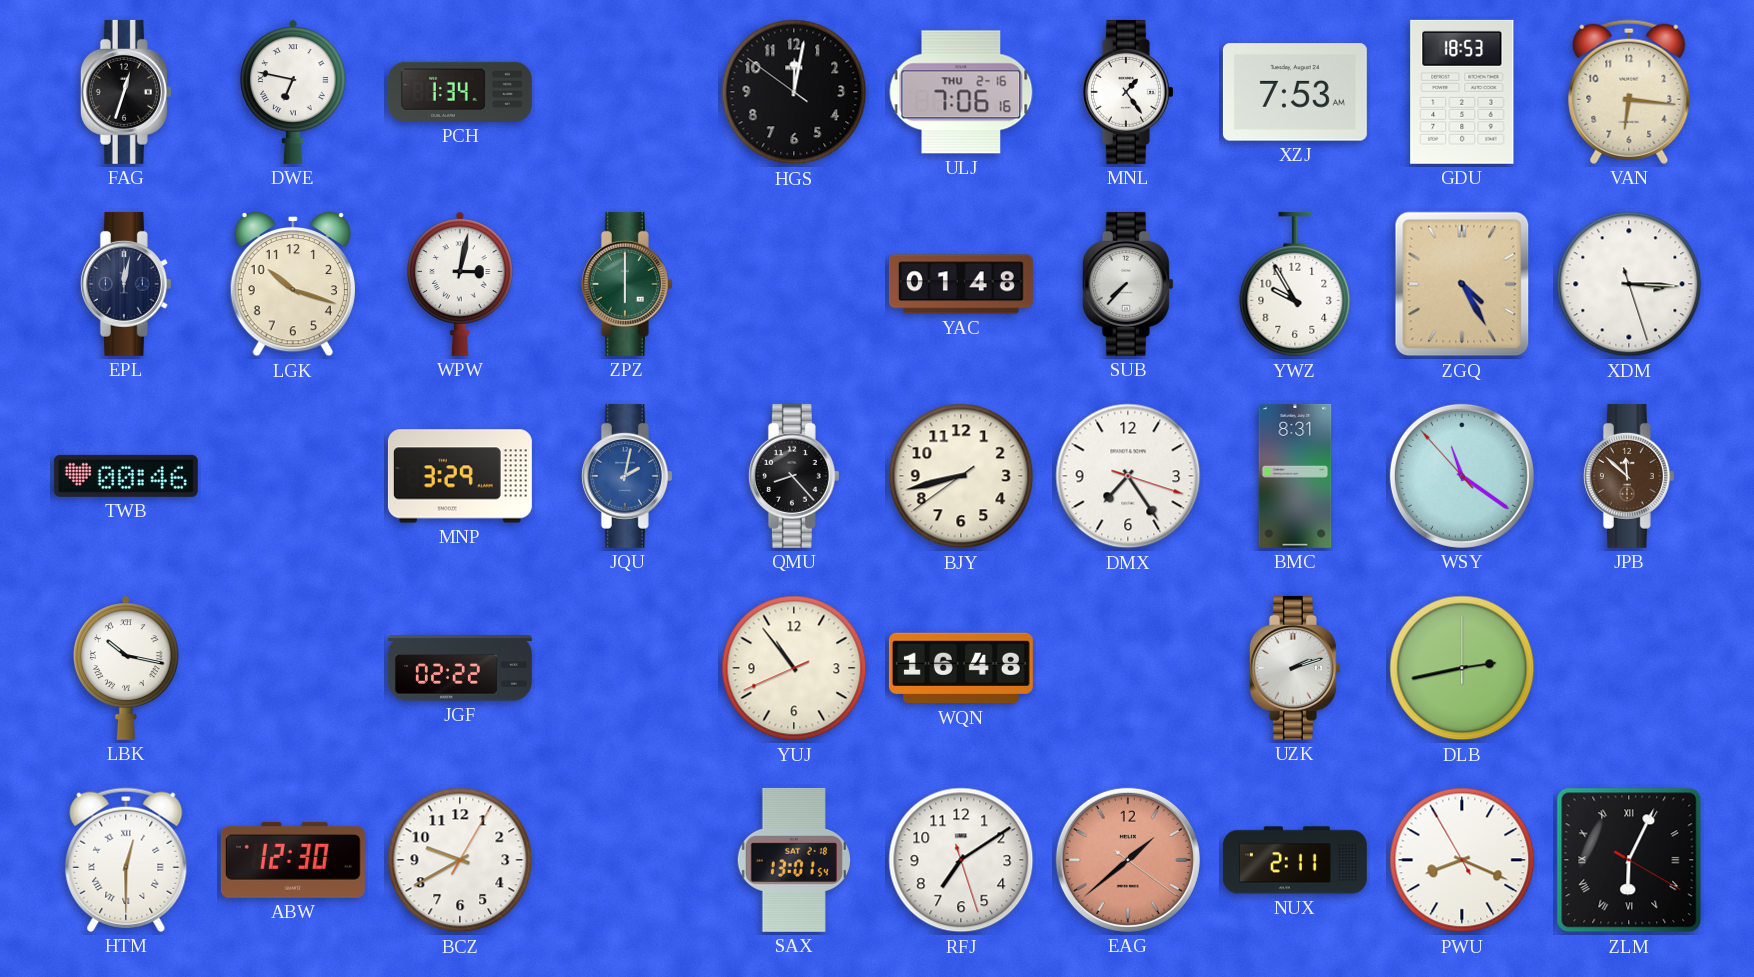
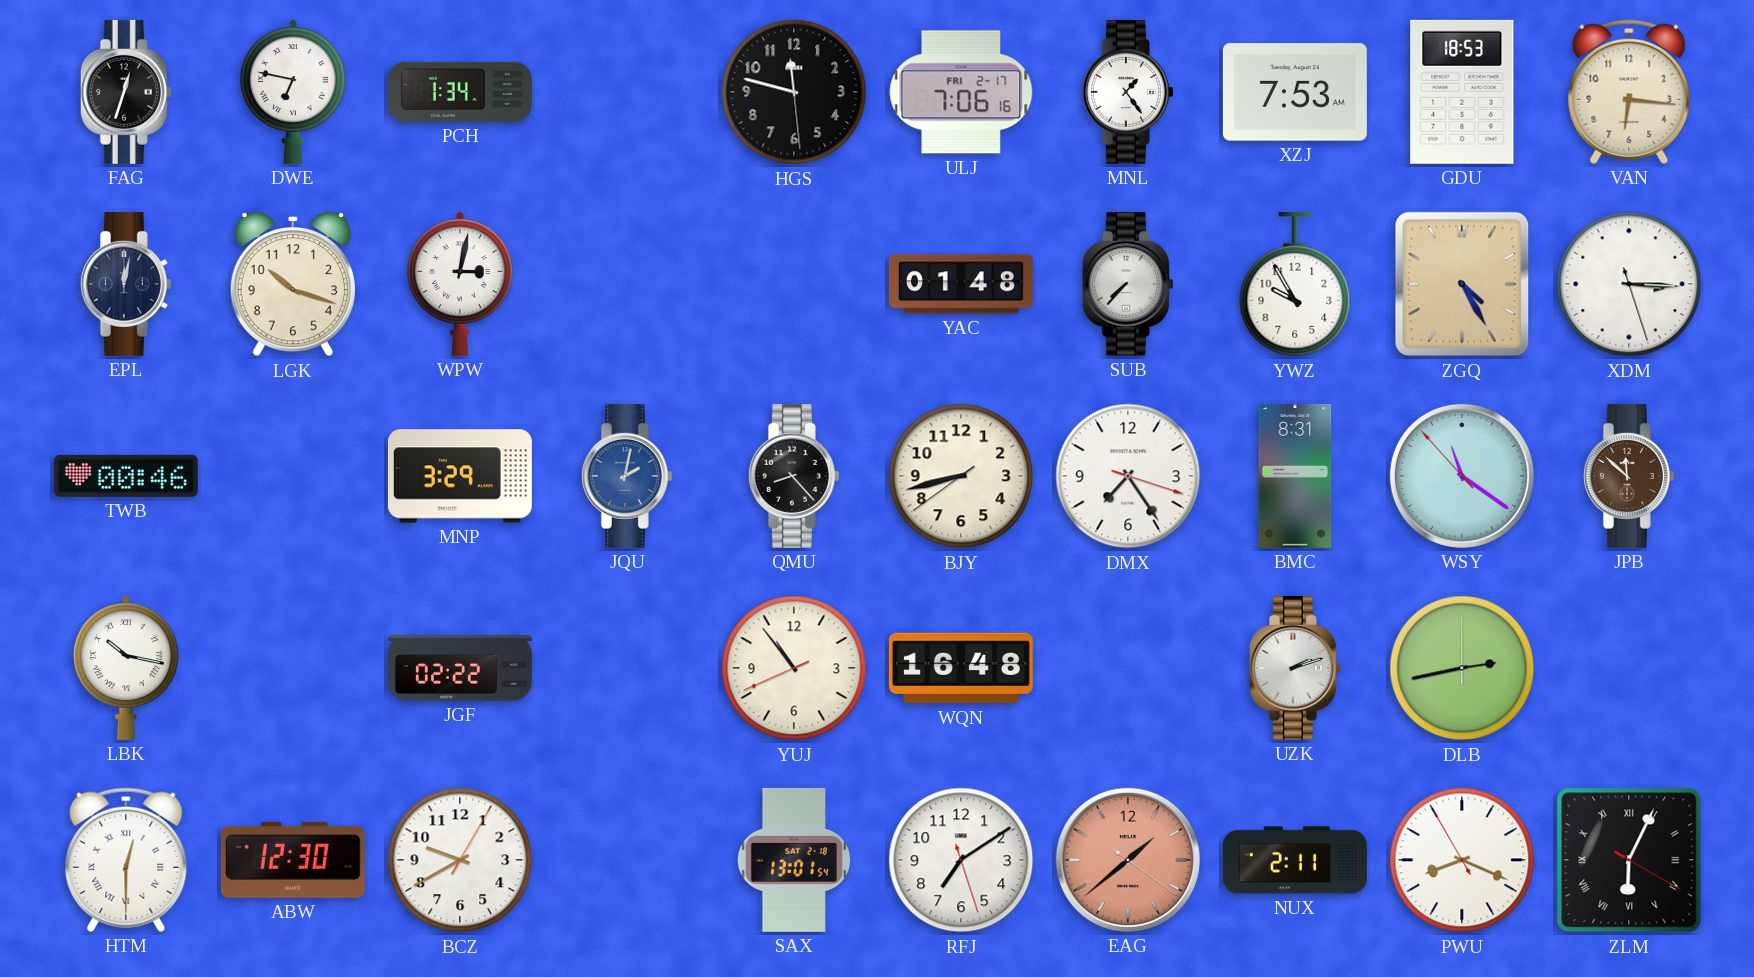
HGS: 12:01 -> 11:47 (794, 92)
ULJ date: THU 2-16 -> FRI 2-17 (961, 92)
ZPZ: 6:00 -> none (627, 284)
